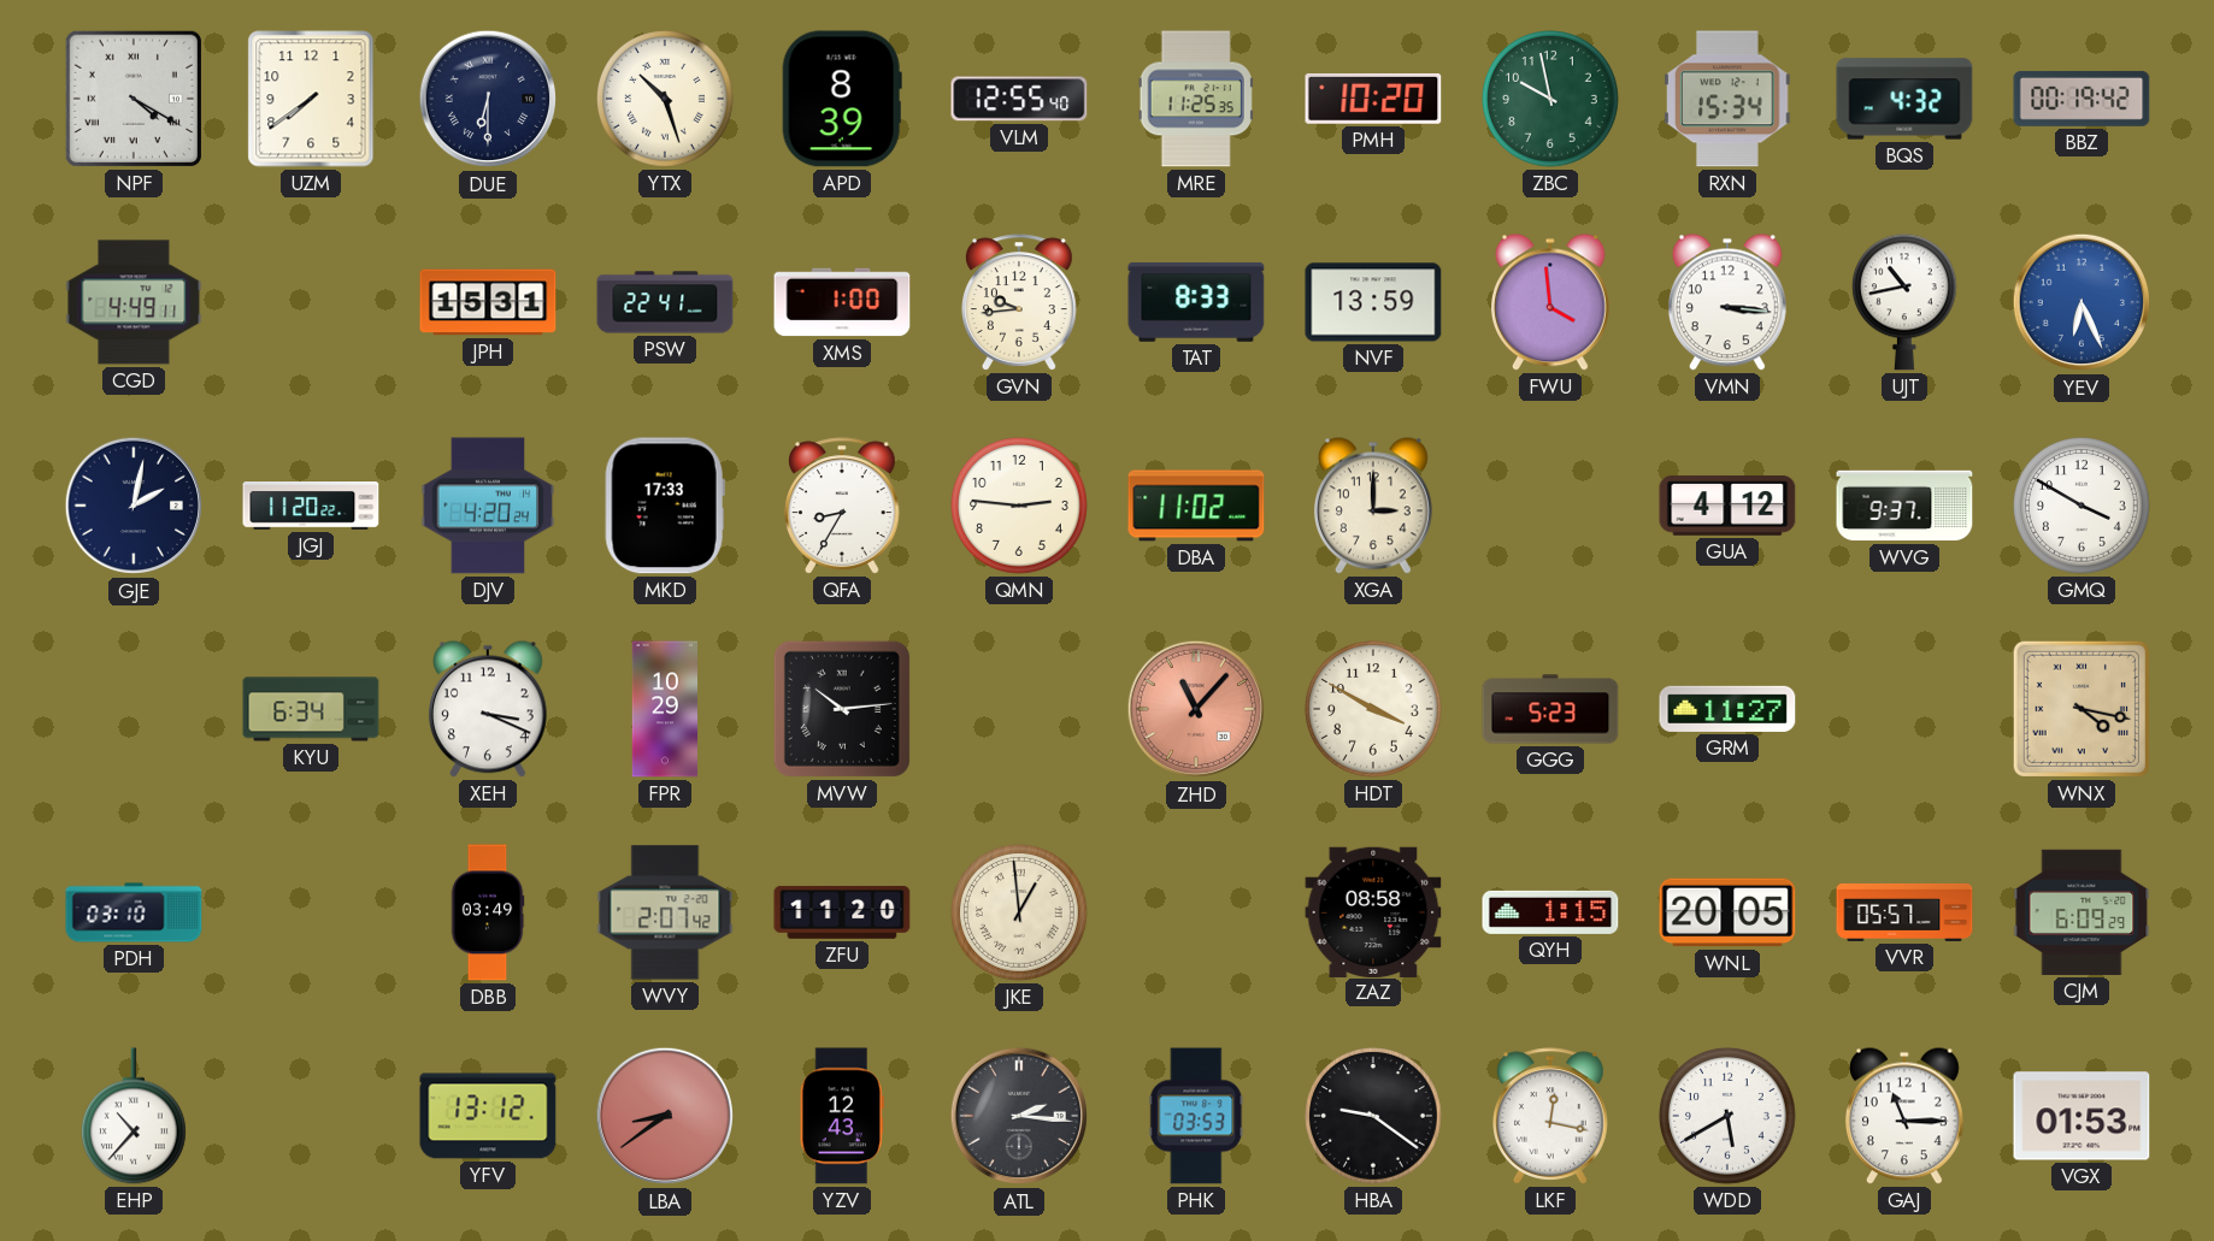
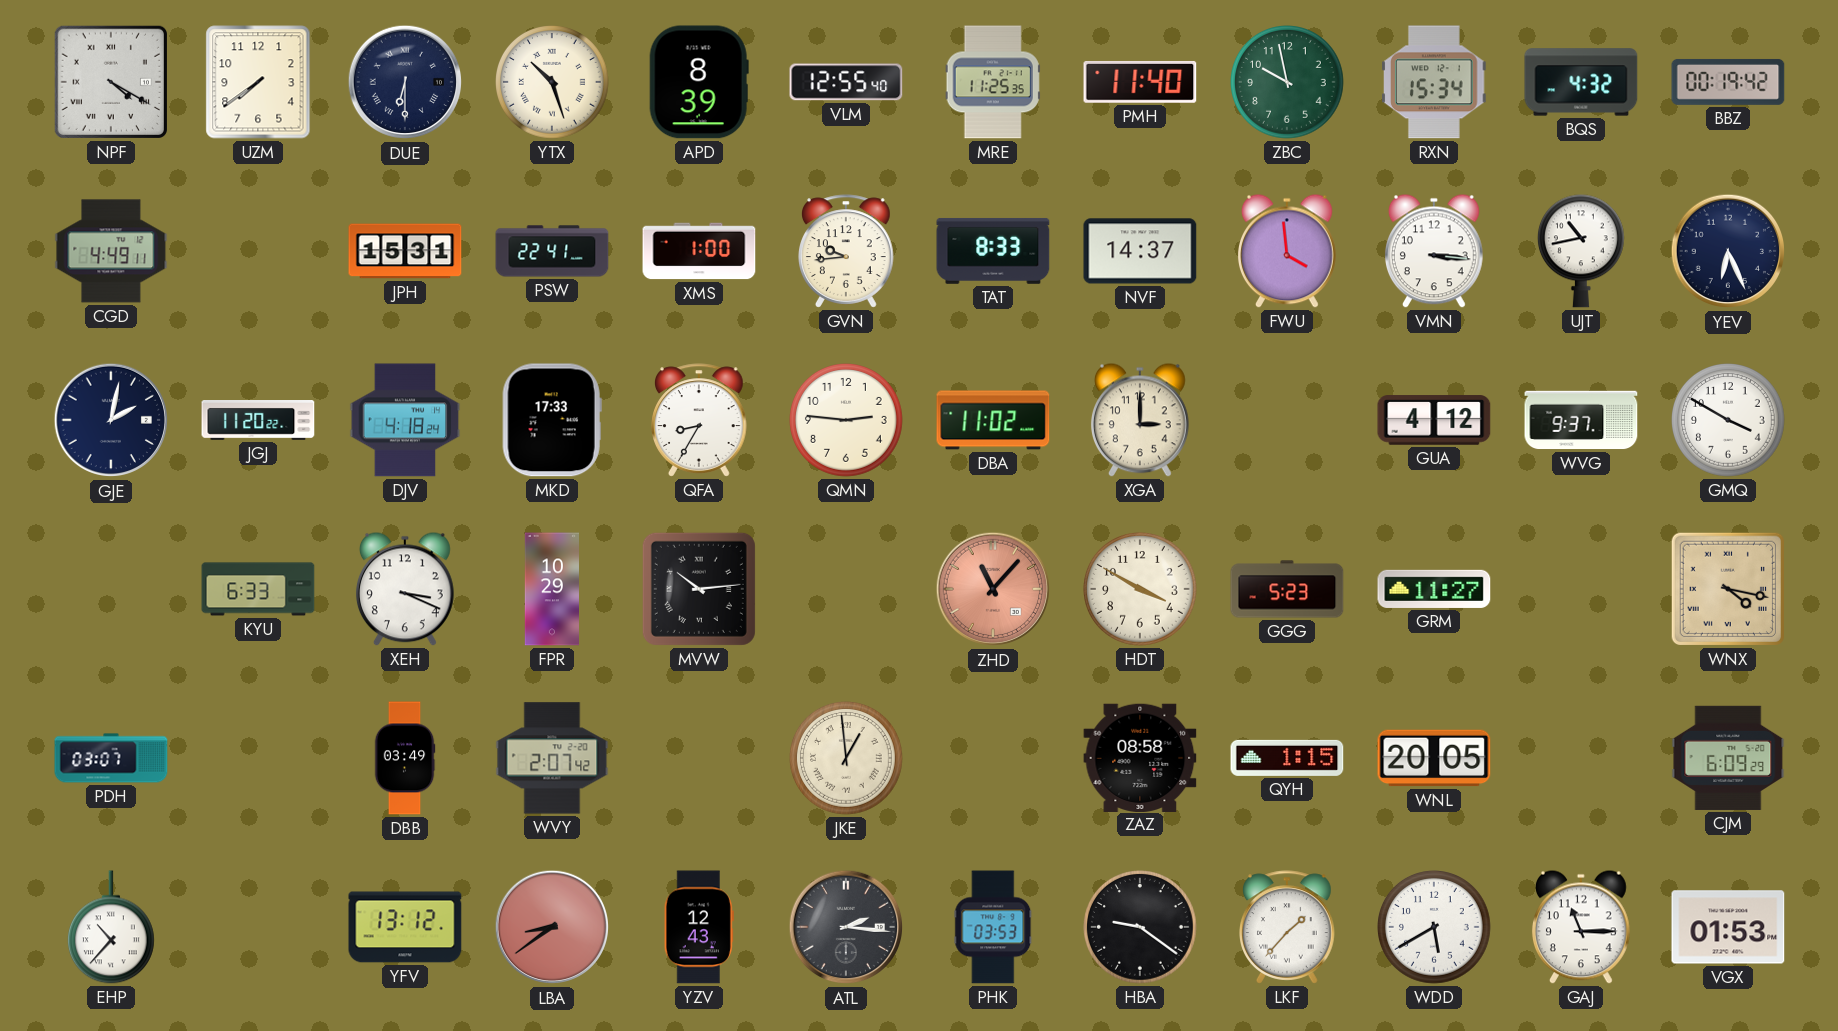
PMH: 10:20 -> 11:40 (1140, 82)
NVF: 13:59 -> 14:37 (1140, 251)
YEV dial: blue -> navy (1728, 251)
DJV: 4:20 -> 4:18 (405, 420)
KYU: 6:34 -> 6:33 (258, 589)
PDH: 03:10 -> 03:07 (111, 758)
ZFU: 11:20 -> none (842, 912)
VVR: 05:57 -> none (1904, 912)
LKF: 12:17 -> 1:37 (1288, 927)
